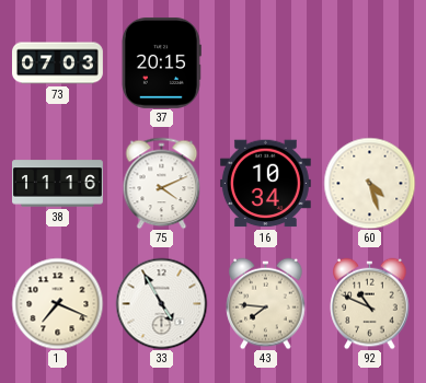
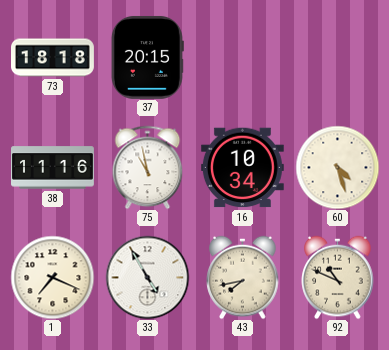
73: 07:03 -> 18:18 (53, 58)
75: 4:11 -> 10:58 (148, 167)
43: 7:46 -> 7:43 (243, 277)
